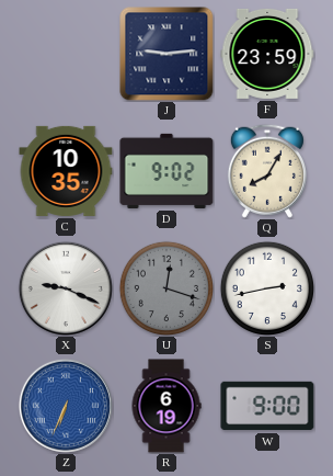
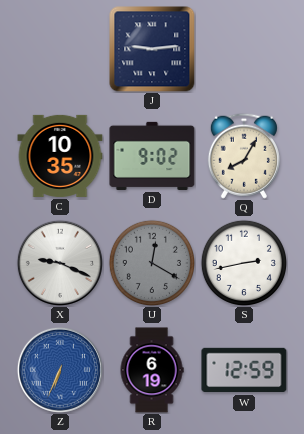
F: 23:59 -> none (267, 54)
U: 12:18 -> 12:20 (151, 262)
W: 9:00 -> 12:59 (244, 370)
